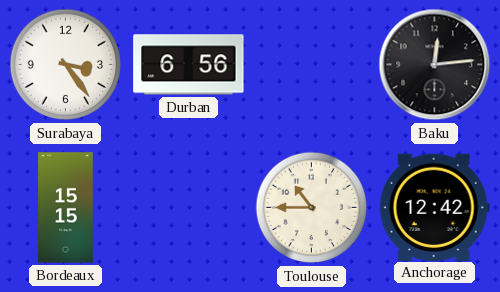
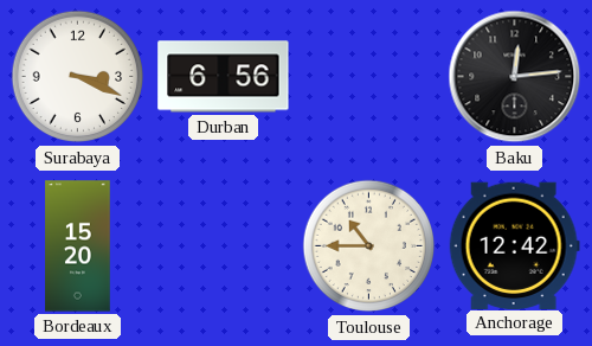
Surabaya: 3:24 -> 3:19 (78, 77)
Bordeaux: 15:15 -> 15:20 (78, 246)
